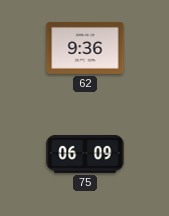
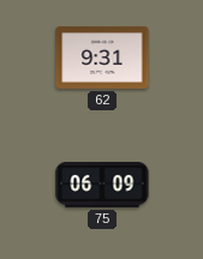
62: 9:36 -> 9:31 (102, 58)
